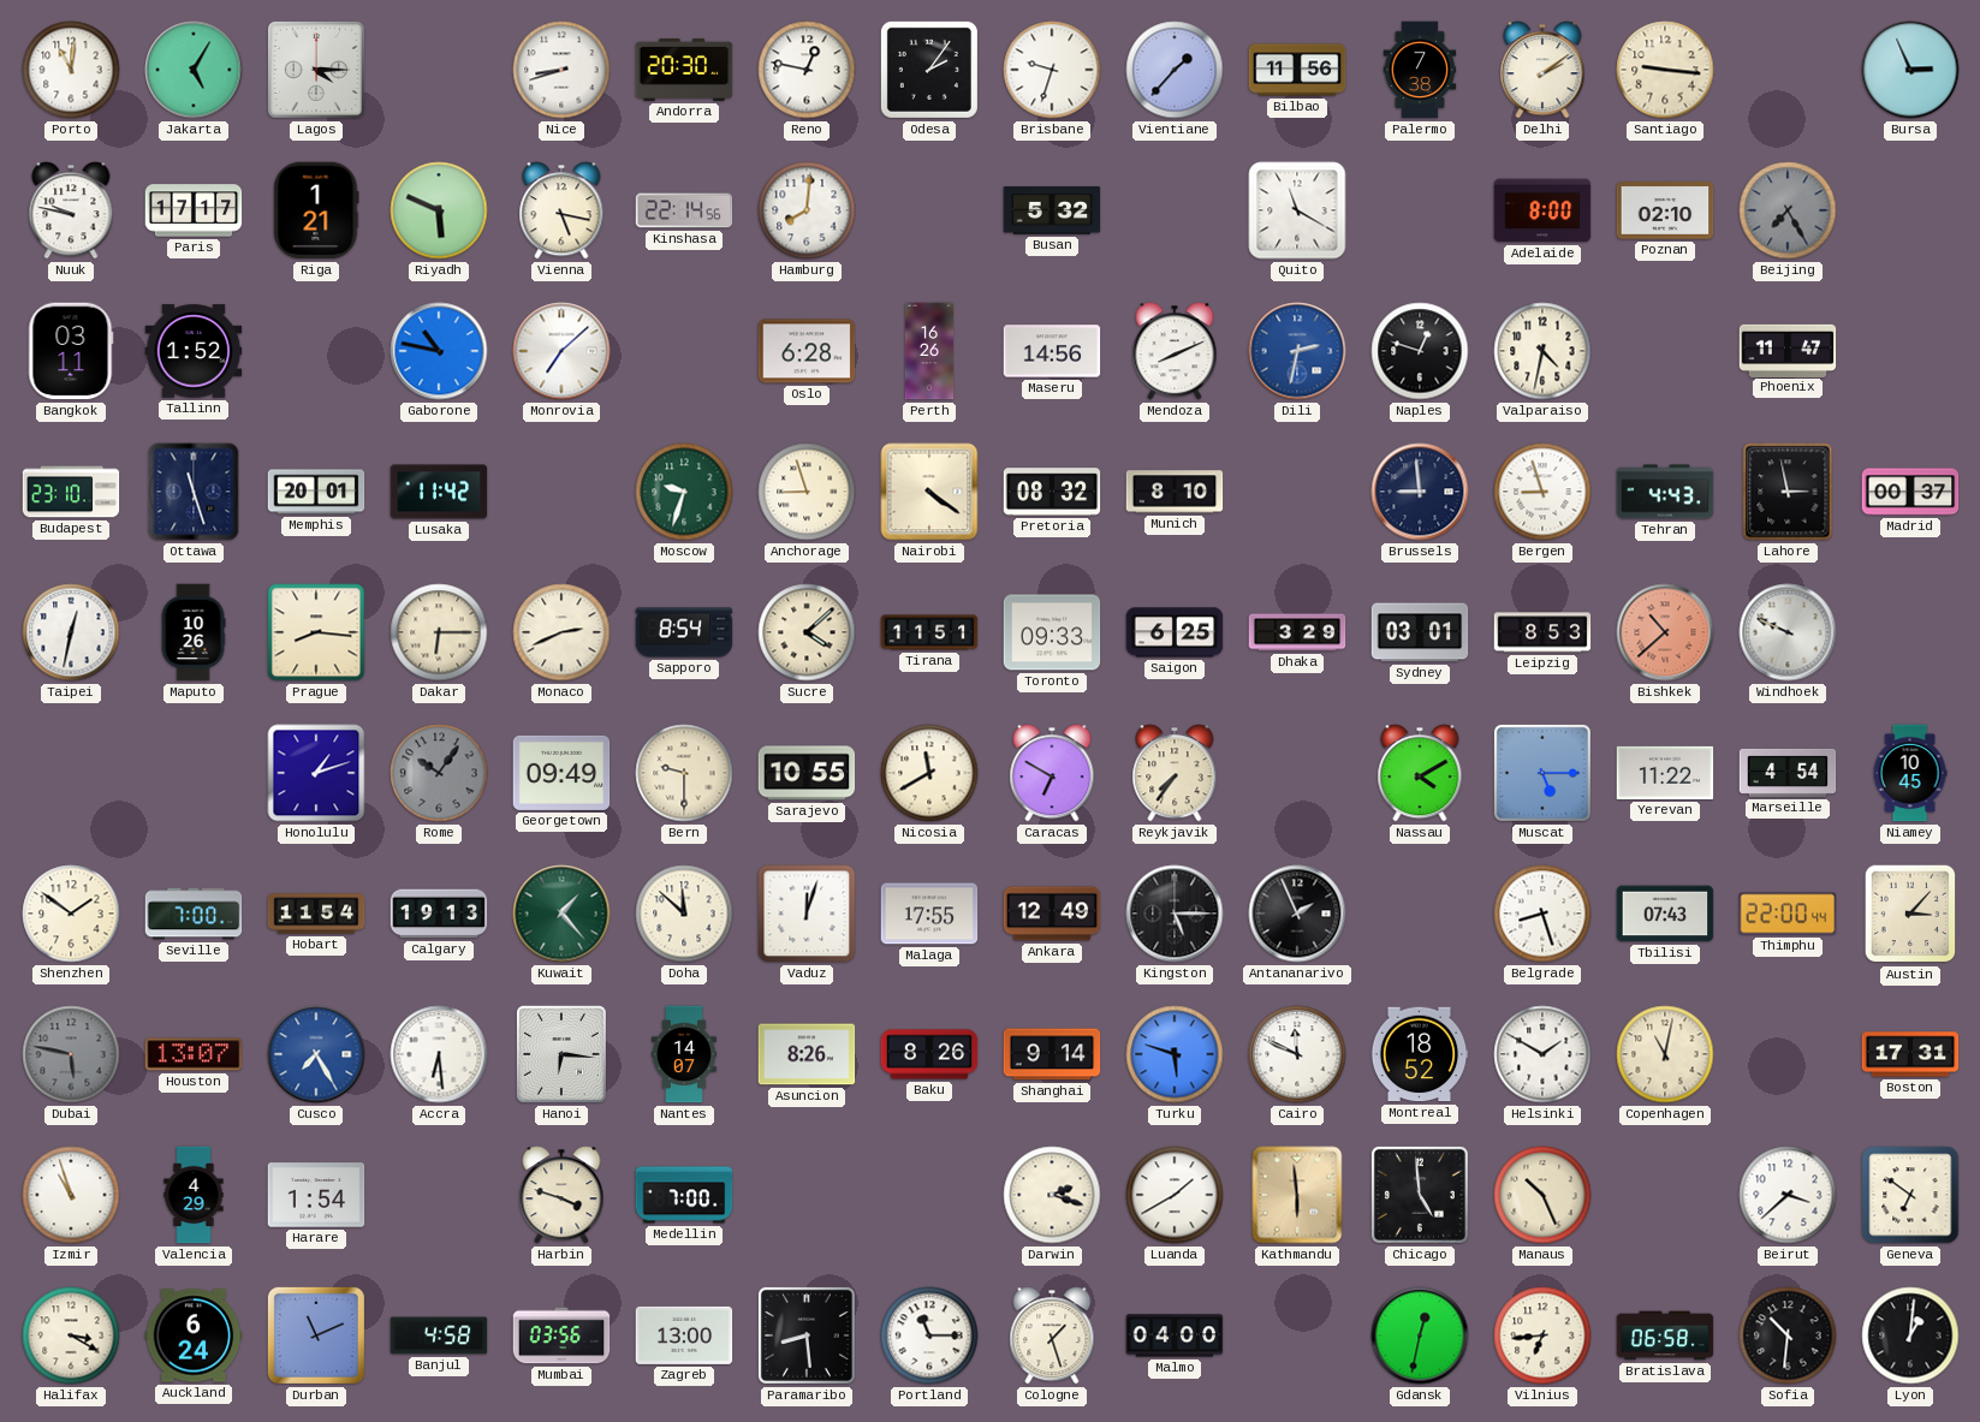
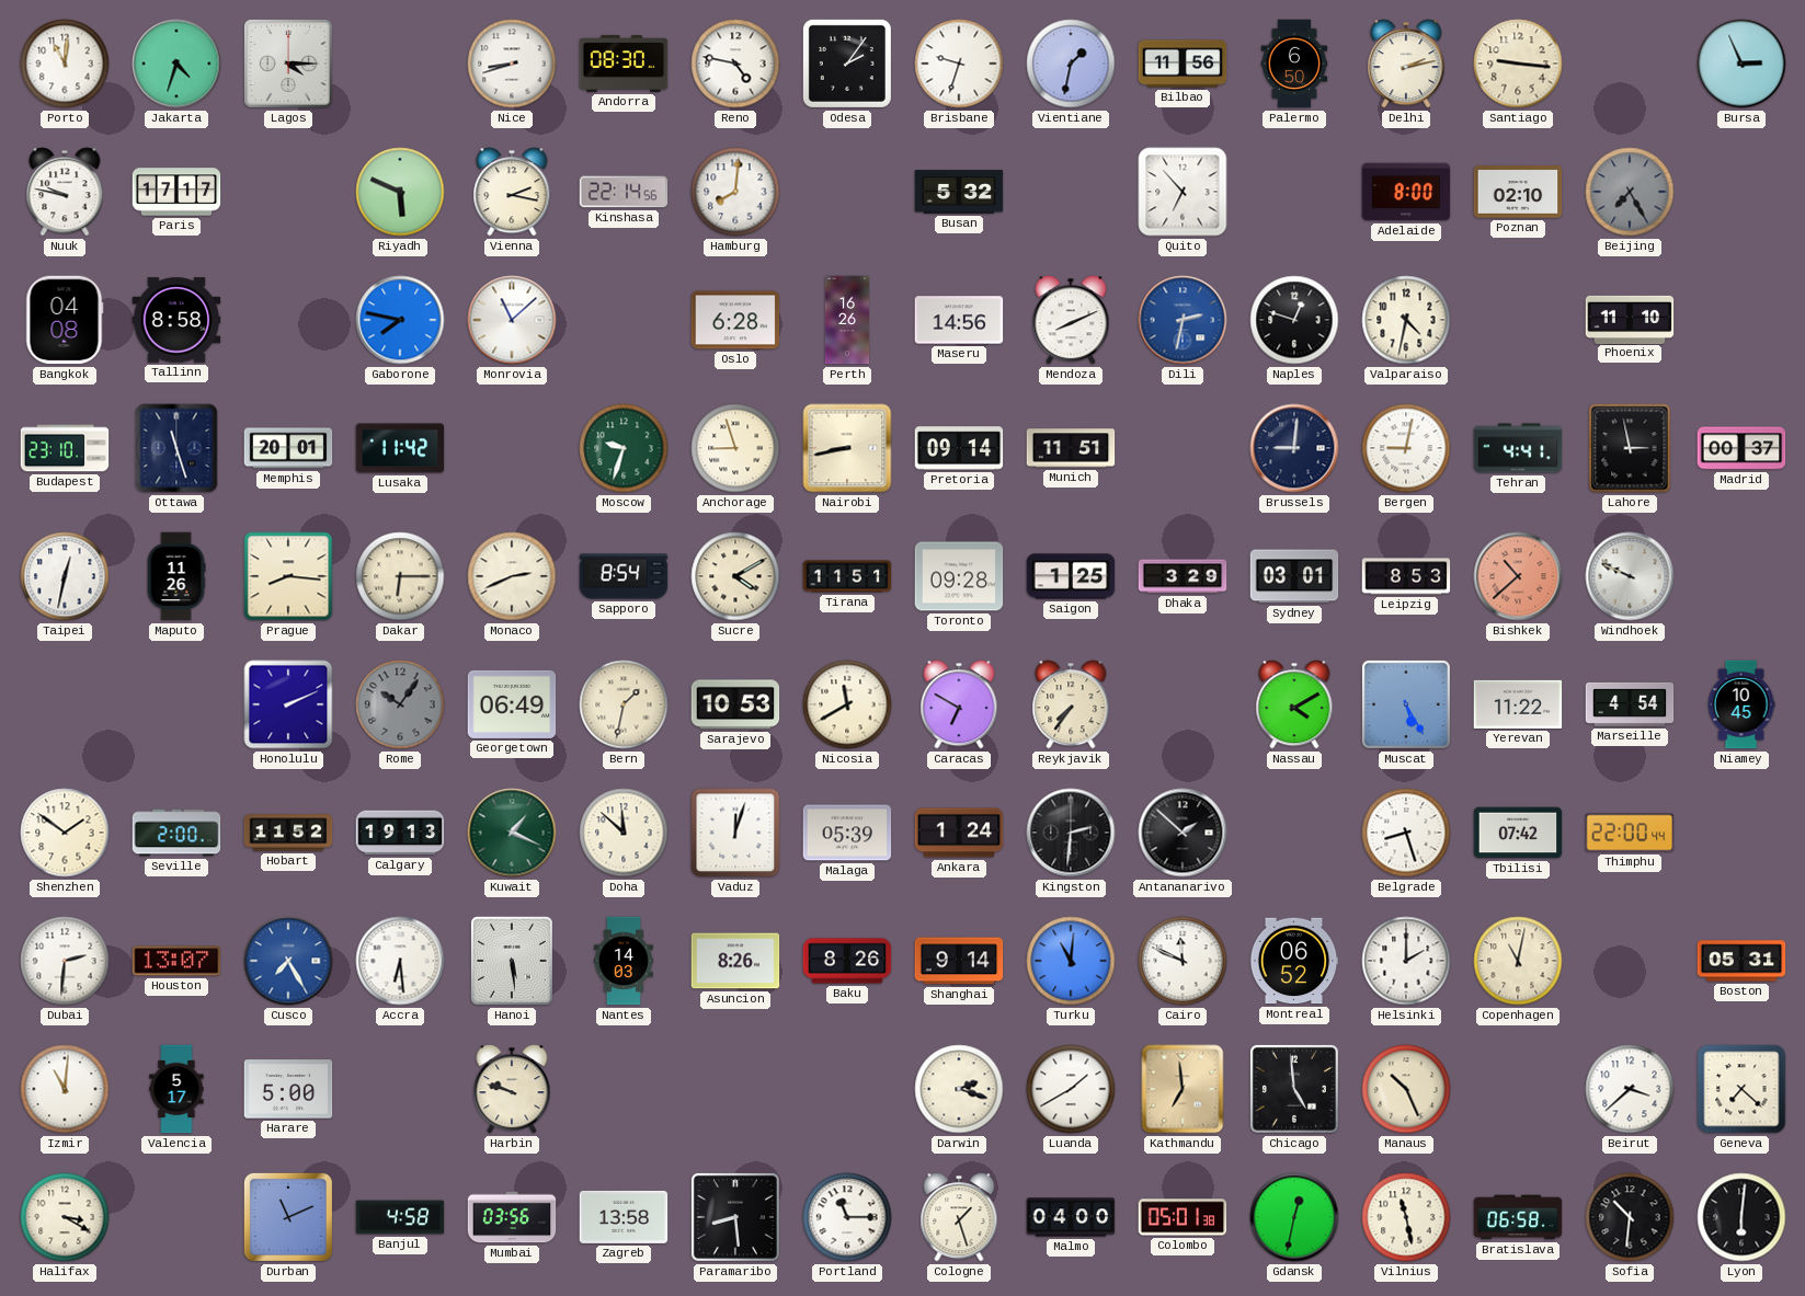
Jakarta: 5:05 -> 4:33 (176, 64)
Andorra: 20:30 -> 08:30 (624, 64)
Reno: 12:47 -> 4:47 (735, 64)
Vientiane: 1:37 -> 1:32 (1071, 64)
Palermo: 7:38 -> 6:50 (1294, 64)
Delhi: 2:09 -> 2:13 (1406, 64)
Riga: 1:21 -> none (316, 210)
Vienna: 5:17 -> 2:17 (512, 192)
Quito: 11:20 -> 6:53 (1183, 192)
Bangkok: 03:11 -> 04:08 (65, 320)
Tallinn: 1:52 -> 8:58 (176, 320)
Gaborone: 10:47 -> 7:47 (400, 320)
Monrovia: 7:08 -> 11:08 (512, 320)
Phoenix: 11:47 -> 11:10 (1630, 319)
Nairobi: 4:21 -> 8:43 (847, 448)
Pretoria: 08:32 -> 09:14 (959, 448)
Munich: 8:10 -> 11:51 (1071, 448)
Brussels: 8:59 -> 9:01 (1294, 448)
Bergen: 8:57 -> 9:02 (1406, 448)
Tehran: 4:43 -> 4:41 (1518, 448)
Maputo: 10:26 -> 11:26 (176, 576)
Sucre: 4:08 -> 4:10 (735, 576)
Toronto: 09:33 -> 09:28 (959, 576)
Saigon: 6:25 -> 1:25 (1071, 576)
Honolulu: 1:12 -> 2:11 (288, 704)
Georgetown: 09:49 -> 06:49 (512, 704)
Bern: 9:30 -> 1:32 (624, 704)
Sarajevo: 10:55 -> 10:53 (735, 704)
Muscat: 5:15 -> 5:25 (1406, 704)
Seville: 7:00 -> 2:00 (176, 833)
Hobart: 11:54 -> 11:52 (288, 833)
Kuwait: 1:23 -> 1:19 (512, 833)
Malaga: 17:55 -> 05:39 (847, 833)
Ankara: 12:49 -> 1:24 (959, 833)
Kingston: 5:15 -> 2:31 (1071, 833)
Antananarivo: 1:56 -> 1:52 (1183, 833)
Tbilisi: 07:43 -> 07:42 (1518, 833)
Austin: 3:07 -> none (1910, 914)
Dubai: 5:47 -> 2:31 (65, 961)
Dubai dial: grey -> white (65, 961)
Hanoi: 6:16 -> 5:29 (512, 961)
Nantes: 14:07 -> 14:03 (624, 961)
Turku: 5:48 -> 11:01 (1071, 961)
Montreal: 18:52 -> 06:52 (1294, 961)
Helsinki: 1:50 -> 2:00 (1406, 961)
Boston: 17:31 -> 05:31 (1741, 961)
Izmir: 10:57 -> 11:01 (65, 1089)
Valencia: 4:29 -> 5:17 (176, 1089)
Harare: 1:54 -> 5:00 (288, 1089)
Harbin: 3:48 -> 9:48 (512, 1089)
Medellin: 7:00 -> none (684, 1195)
Kathmandu: 5:59 -> 6:59 (1183, 1089)
Geneva: 6:51 -> 7:22 (1741, 1089)
Auckland: 6:24 -> none (194, 1335)
Zagreb: 13:00 -> 13:58 (624, 1217)
Colombo: none -> 05:01 (1183, 1217)
Vilnius: 6:44 -> 11:28 (1406, 1217)
Lyon: 1:01 -> 6:01 (1741, 1217)
